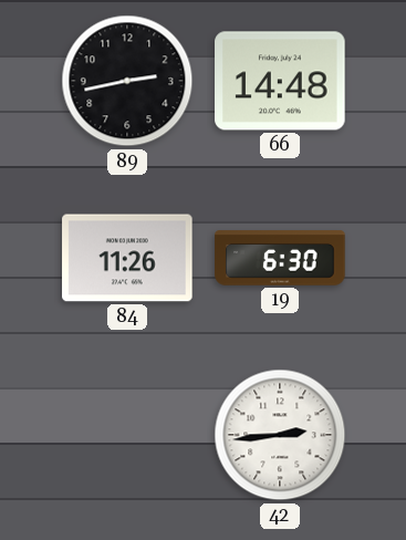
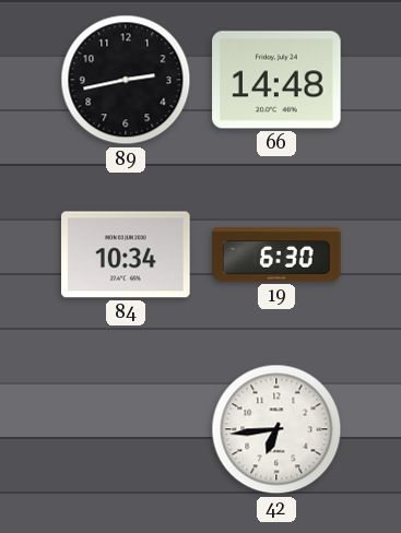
84: 11:26 -> 10:34 (126, 254)
42: 2:44 -> 6:44 (276, 429)
